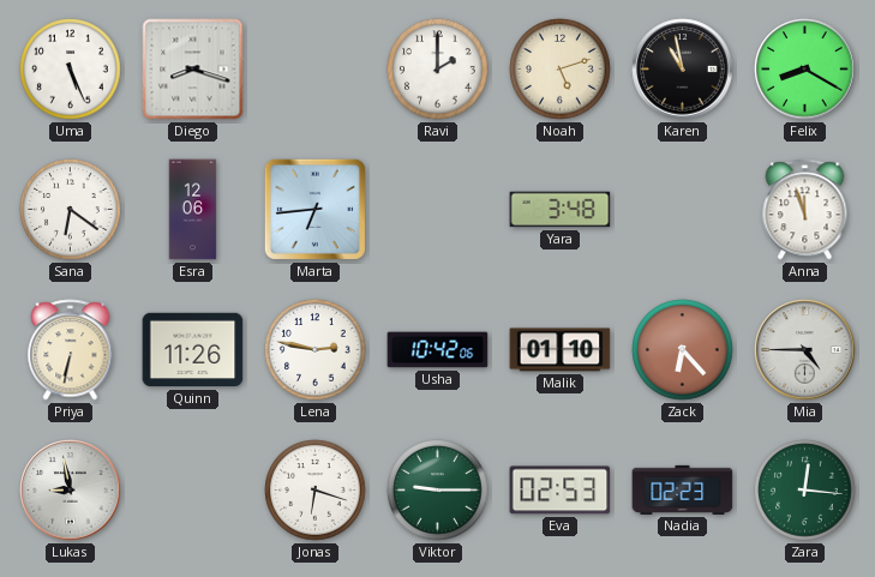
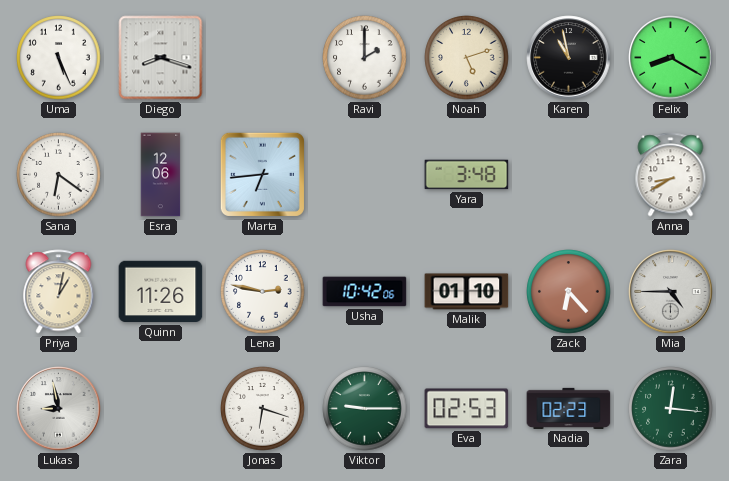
Anna: 11:57 -> 8:40 (671, 175)
Priya: 6:32 -> 1:02 (59, 292)
